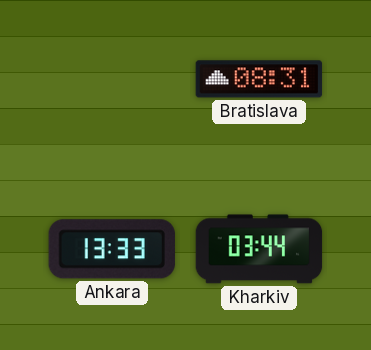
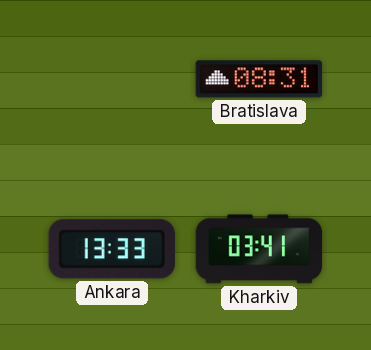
Kharkiv: 03:44 -> 03:41 (259, 249)
